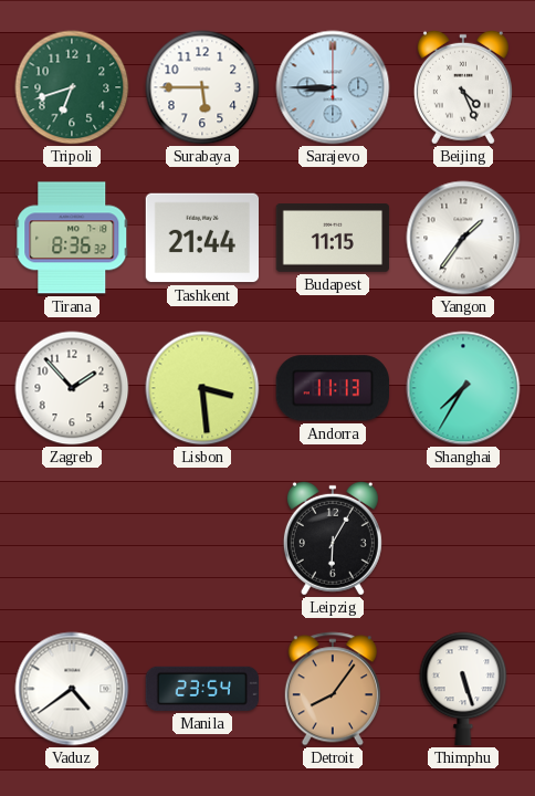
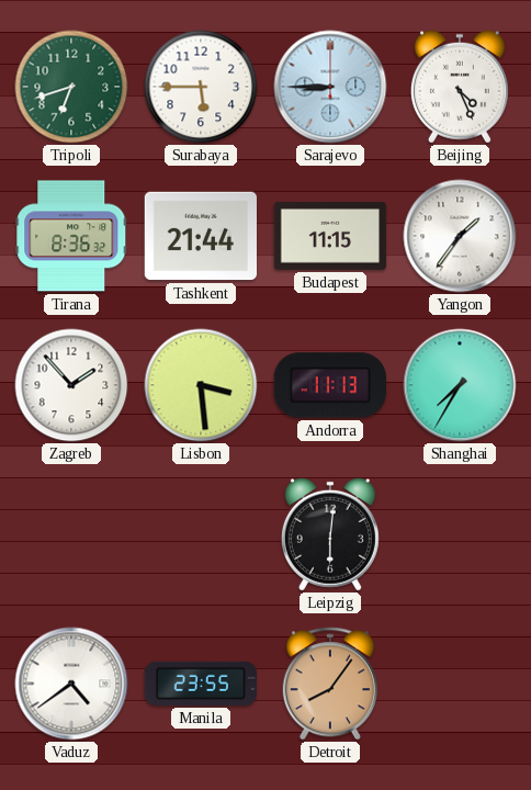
Leipzig: 6:05 -> 6:01 (330, 534)
Manila: 23:54 -> 23:55 (200, 684)
Thimphu: 5:27 -> none (463, 689)
